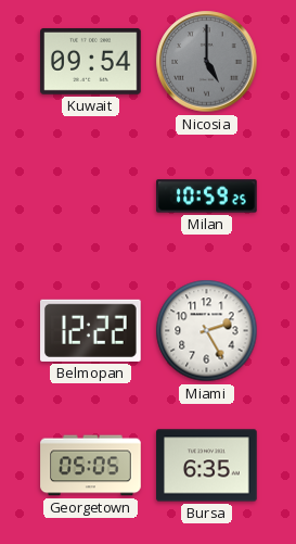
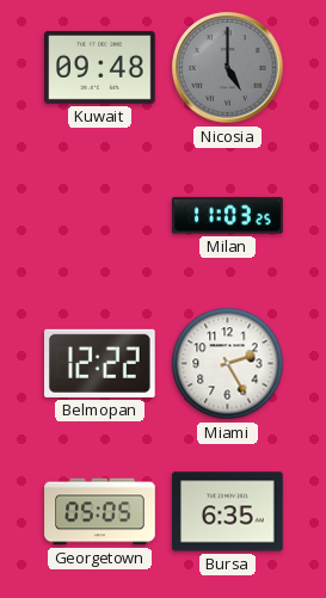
Kuwait: 09:54 -> 09:48 (100, 67)
Milan: 10:59 -> 11:03 (228, 216)
